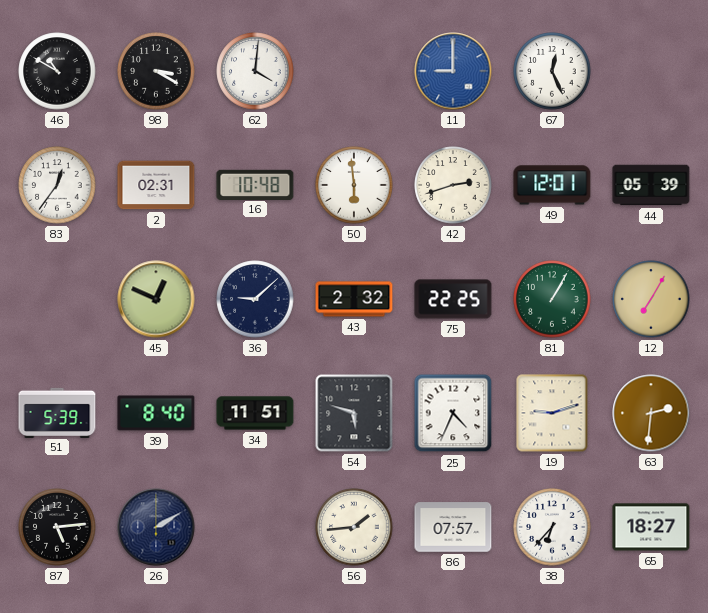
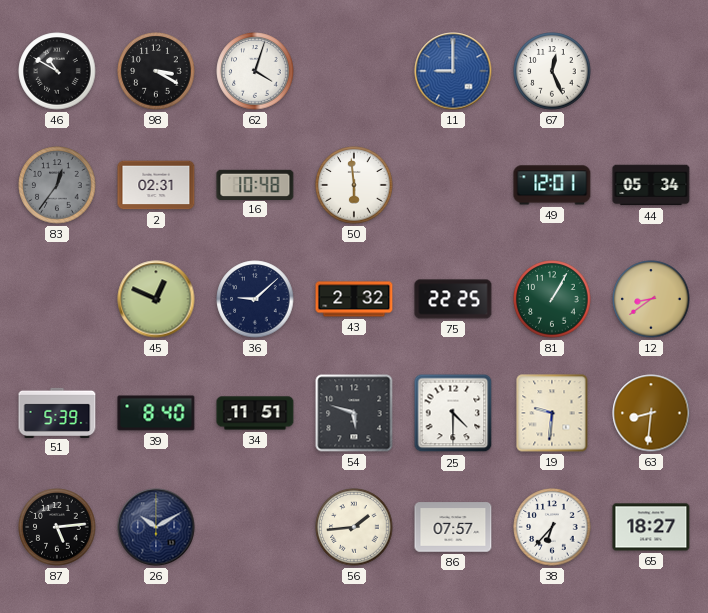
62: 4:01 -> 4:03 (255, 71)
83 dial: white -> grey (57, 185)
42: 2:42 -> none (453, 185)
44: 05:39 -> 05:34 (651, 185)
12: 7:05 -> 8:39 (651, 299)
25: 4:34 -> 4:30 (453, 413)
19: 9:12 -> 9:31 (552, 413)
63: 2:31 -> 8:31 (651, 413)
26: 2:10 -> 10:10 (156, 527)
